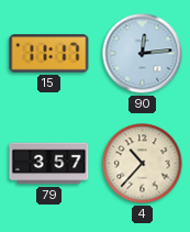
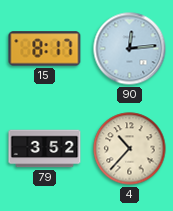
15: 11:17 -> 8:17 (45, 49)
79: 3:57 -> 3:52 (45, 149)
